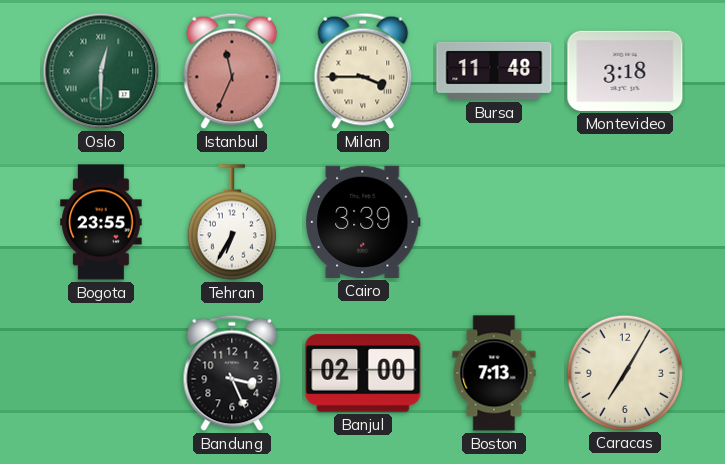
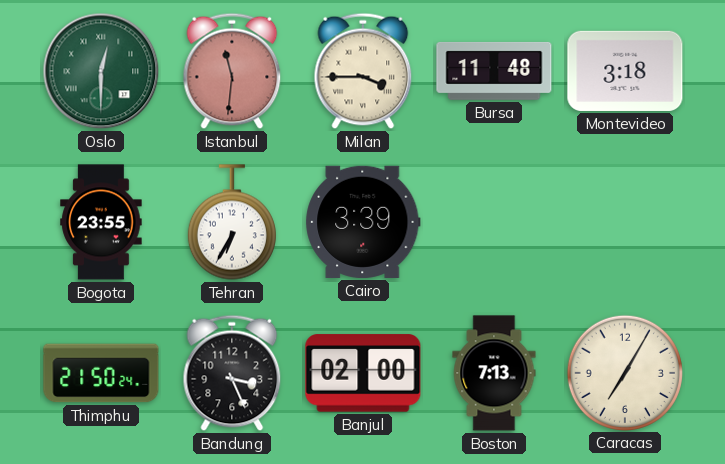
Istanbul: 11:34 -> 11:31 (232, 71)
Thimphu: none -> 21:50 (101, 373)
